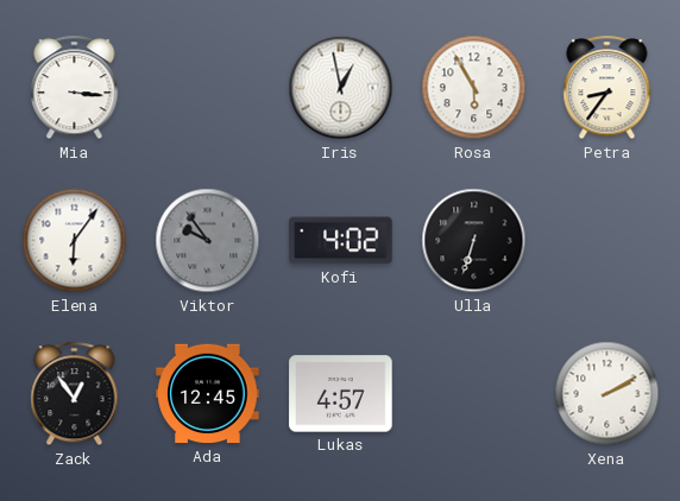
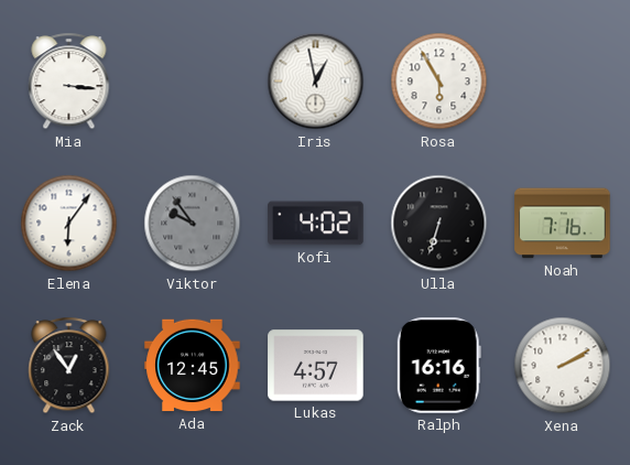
Petra: 8:36 -> none (607, 88)
Noah: none -> 7:16 (563, 224)
Ralph: none -> 16:16 (438, 366)
